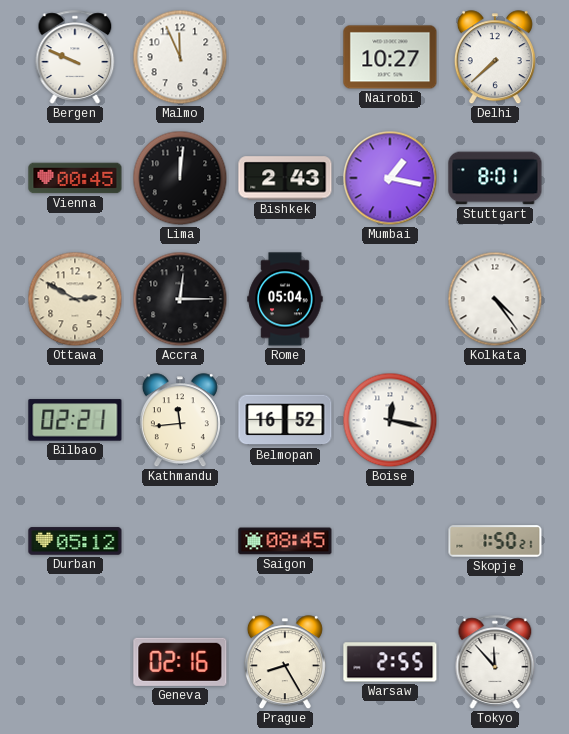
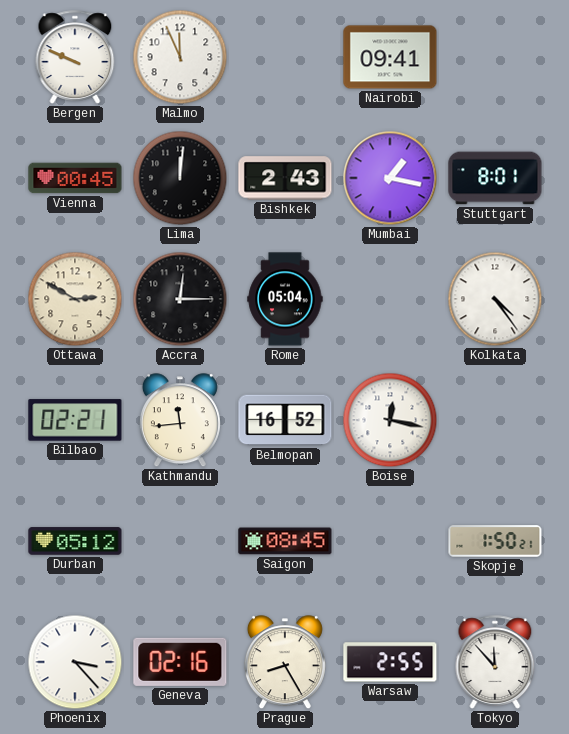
Nairobi: 10:27 -> 09:41 (390, 57)
Delhi: 7:38 -> none (495, 58)
Phoenix: none -> 3:23 (75, 662)
